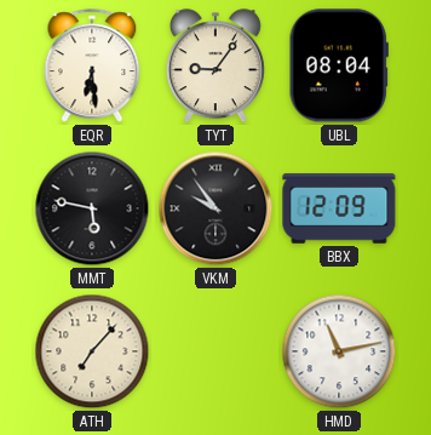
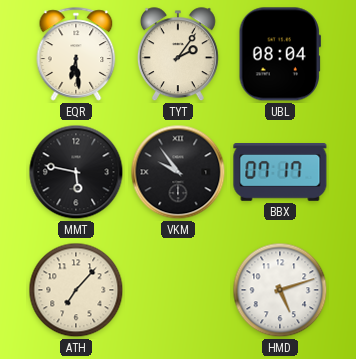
TYT: 9:06 -> 2:06 (178, 55)
BBX: 12:09 -> 07:17 (280, 173)
HMD: 11:13 -> 5:12 (280, 290)
